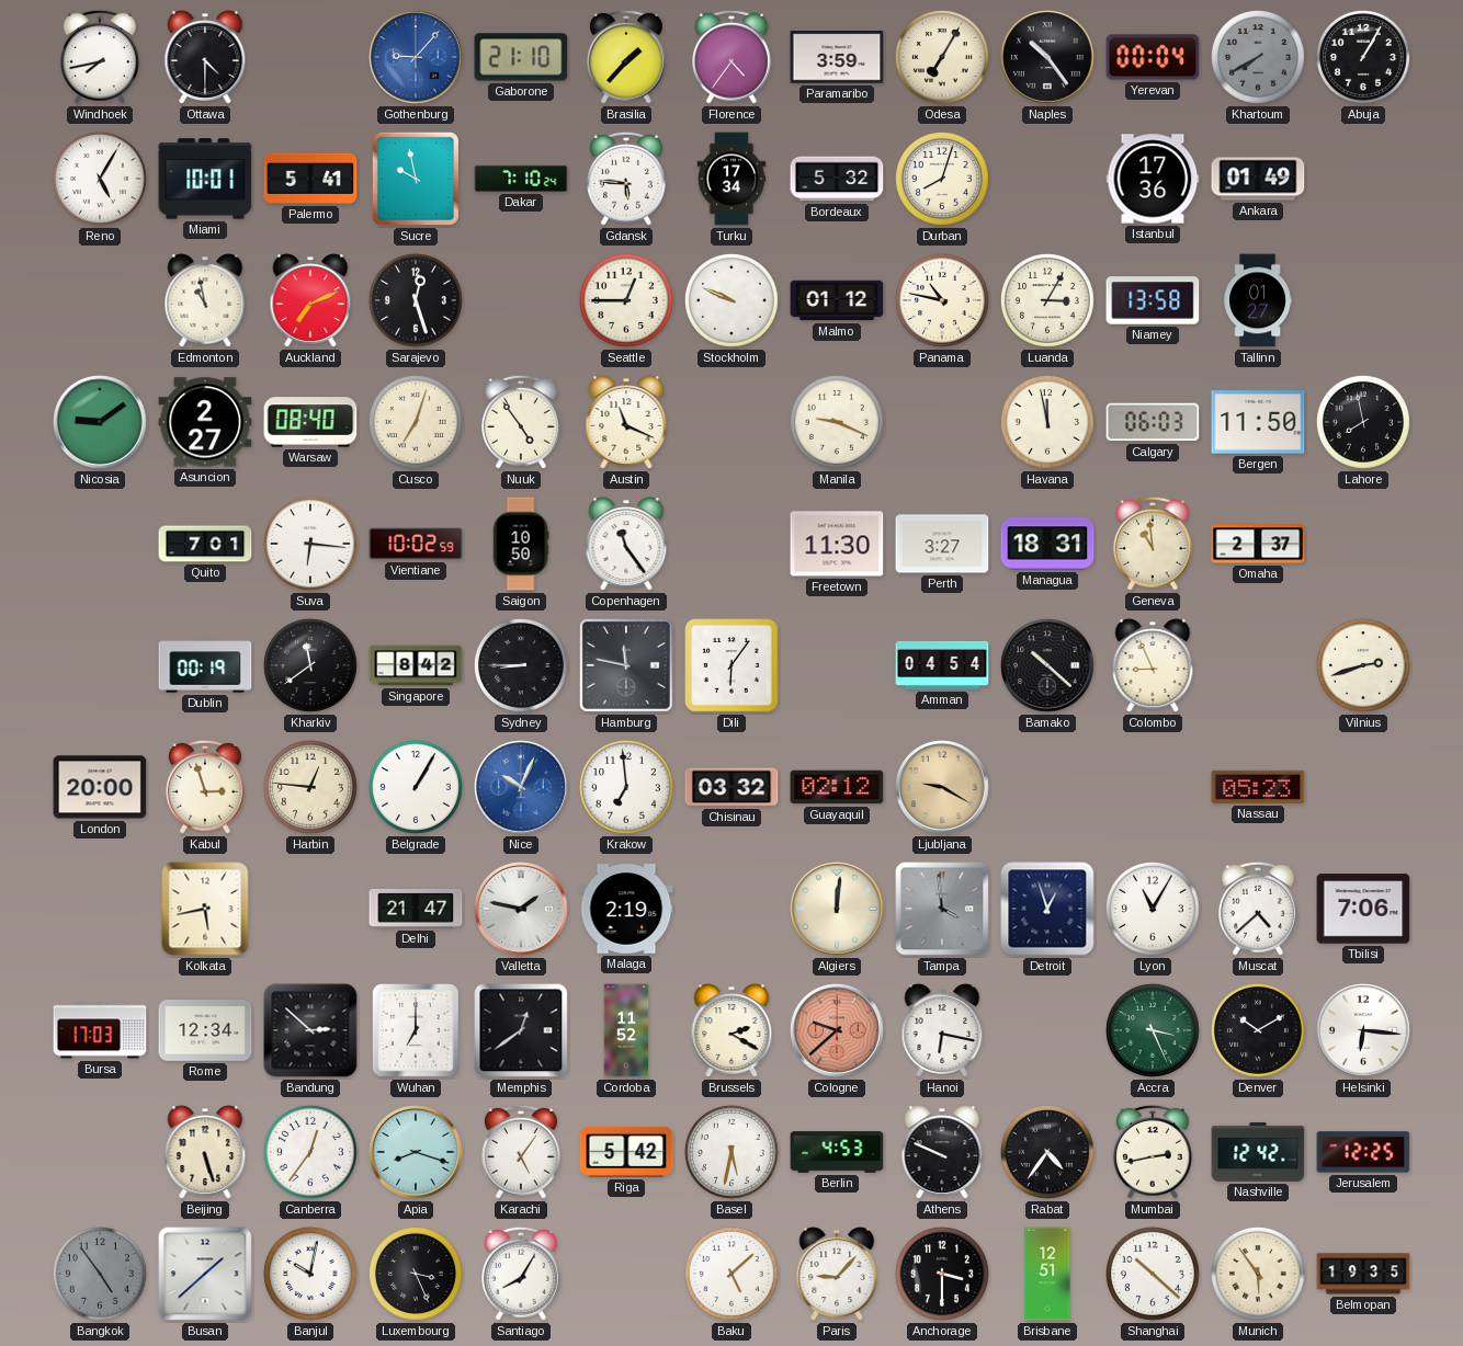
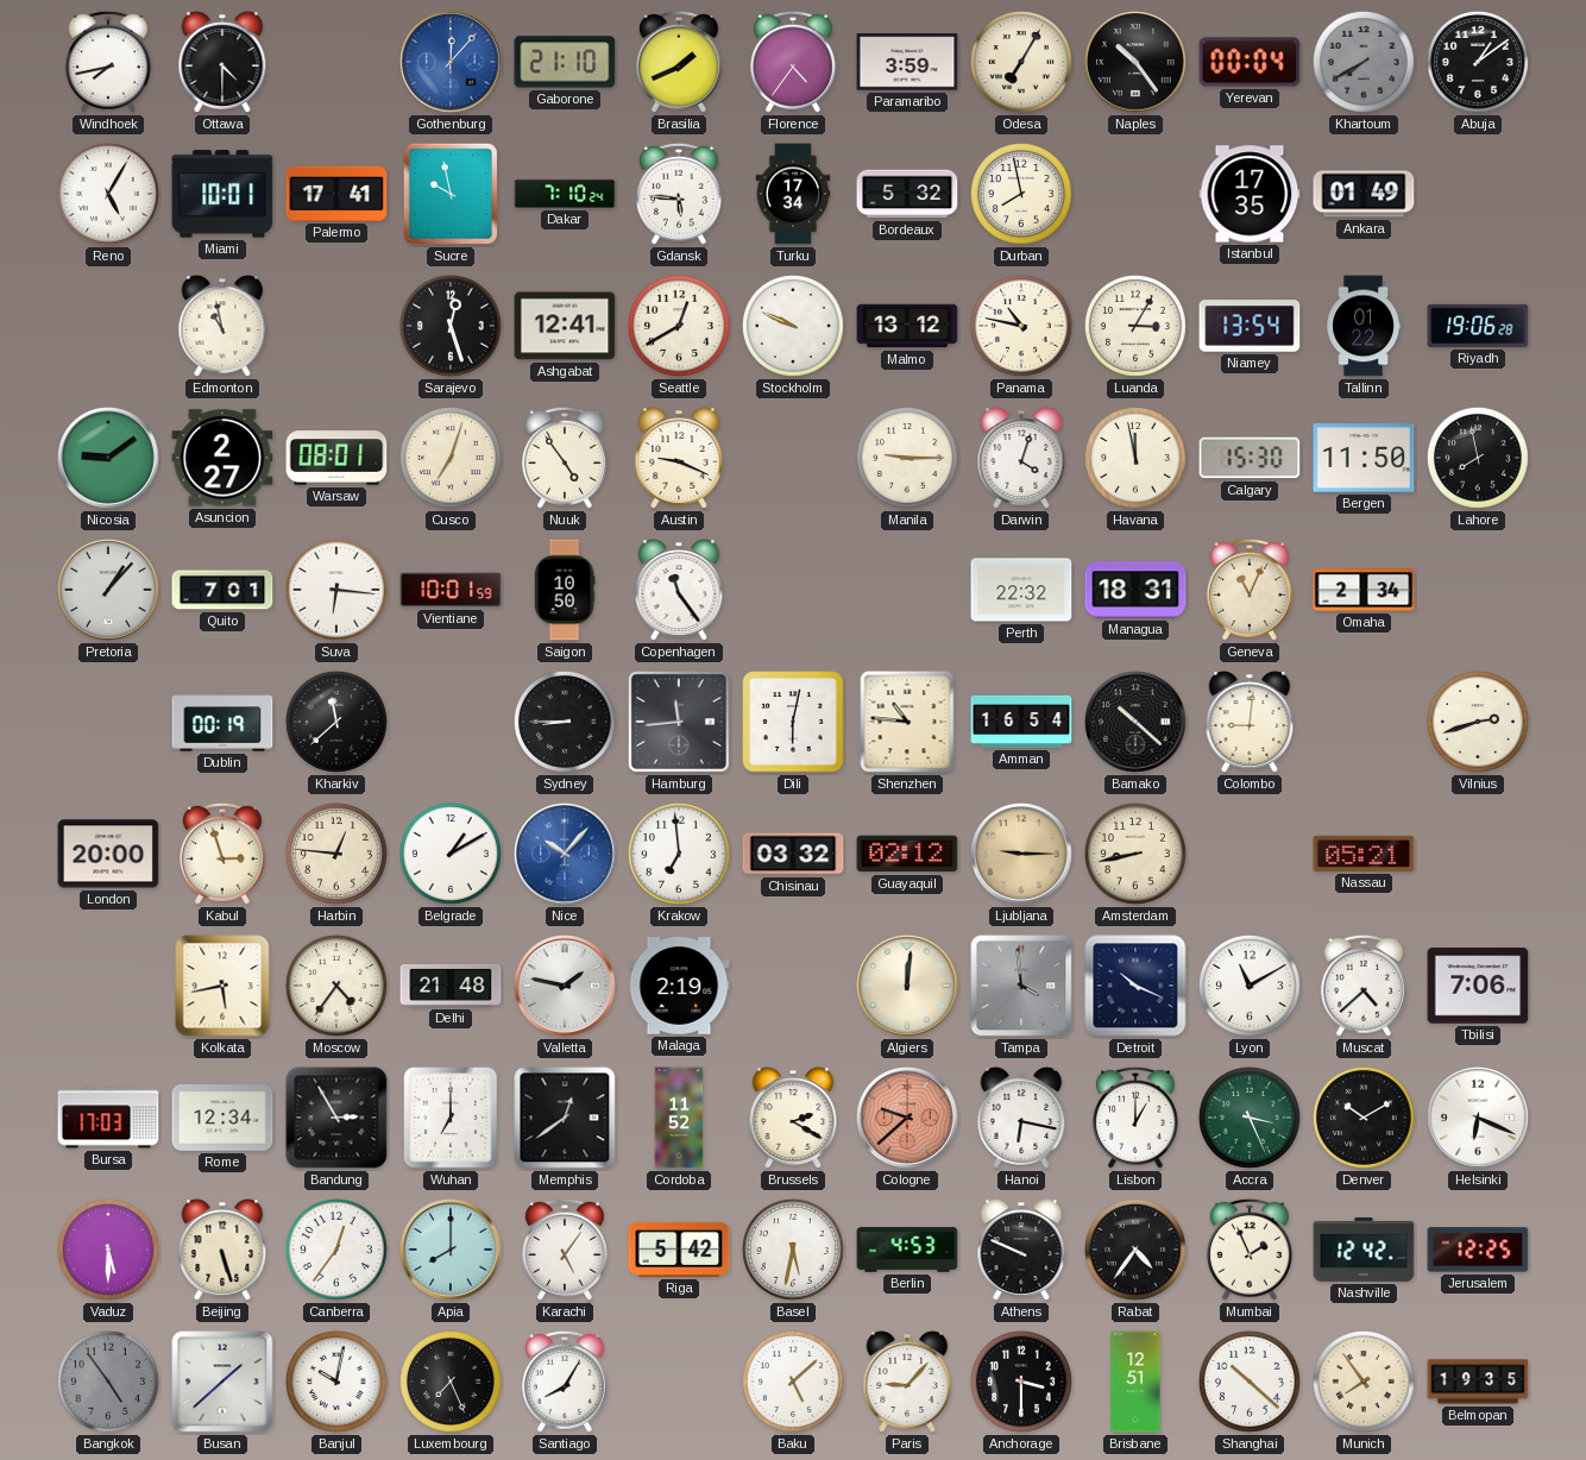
Gothenburg: 9:07 -> 12:07 (452, 63)
Brasilia: 1:37 -> 1:41 (679, 62)
Abuja: 1:05 -> 1:09 (1478, 62)
Palermo: 5:41 -> 17:41 (336, 194)
Durban: 8:03 -> 7:58 (1021, 194)
Istanbul: 17:36 -> 17:35 (1250, 194)
Auckland: 7:11 -> none (310, 300)
Ashgabat: none -> 12:41 (565, 326)
Seattle: 12:45 -> 12:40 (679, 326)
Malmo: 01:12 -> 13:12 (907, 326)
Niamey: 13:58 -> 13:54 (1250, 326)
Tallinn: 01:27 -> 01:22 (1364, 326)
Riyadh: none -> 19:06 (1478, 326)
Warsaw: 08:40 -> 08:01 (336, 458)
Austin: 11:19 -> 9:19 (679, 458)
Manila: 9:19 -> 9:15 (907, 458)
Darwin: none -> 4:03 (1021, 458)
Calgary: 06:03 -> 15:30 (1250, 458)
Pretoria: none -> 1:07 (109, 591)
Vientiane: 10:02 -> 10:01 (451, 590)
Freetown: 11:30 -> none (837, 544)
Perth: 3:27 -> 22:32 (1021, 590)
Geneva: 10:59 -> 11:04 (1250, 590)
Omaha: 2:37 -> 2:34 (1364, 590)
Kharkiv: 11:39 -> 11:38 (336, 722)
Singapore: 8:42 -> none (416, 665)
Hamburg: 11:47 -> 11:44 (679, 722)
Dili: 6:06 -> 6:02 (793, 722)
Shenzhen: none -> 10:46 (907, 722)
Amman: 04:54 -> 16:54 (1021, 722)
Colombo: 8:56 -> 9:01 (1250, 722)
Belgrade: 1:05 -> 1:10 (451, 854)
Nice: 10:04 -> 10:07 (566, 855)
Ljubljana: 9:20 -> 9:15 (1022, 855)
Amsterdam: none -> 8:43 (1135, 854)
Nassau: 05:23 -> 05:21 (1364, 854)
Moscow: none -> 4:36 (336, 986)
Delhi: 21:47 -> 21:48 (451, 986)
Detroit: 12:57 -> 10:19 (1135, 986)
Lyon: 11:05 -> 11:10 (1250, 986)
Bandung: 2:52 -> 2:55 (336, 1118)
Lisbon: none -> 1:00 (1135, 1118)
Helsinki: 6:16 -> 6:19 (1479, 1119)
Vaduz: none -> 5:30 (108, 1250)
Apia: 8:18 -> 8:00 (452, 1251)
Mumbai: 2:43 -> 1:56 (1250, 1250)
Luxembourg: 3:26 -> 7:26 (451, 1382)
Munich: 5:54 -> 7:54 (1364, 1382)
